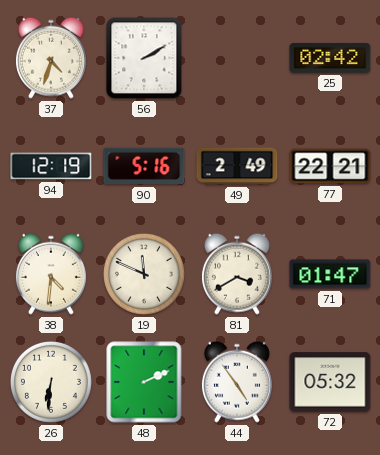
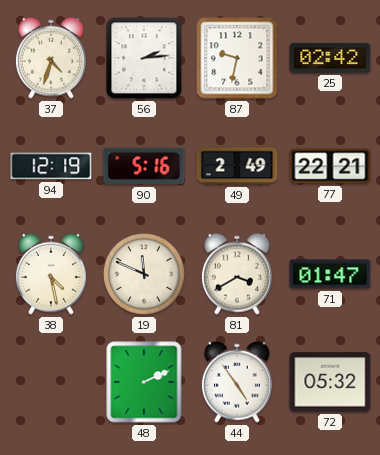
56: 2:10 -> 2:14 (144, 58)
87: none -> 9:32 (237, 58)
38: 4:31 -> 4:28 (51, 274)
26: 6:31 -> none (51, 382)
